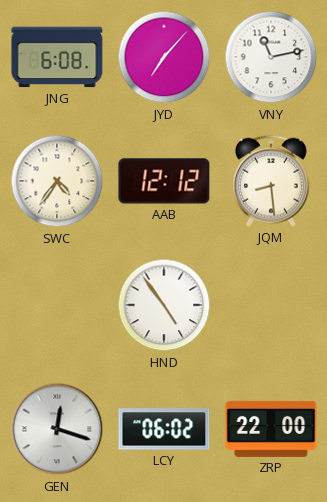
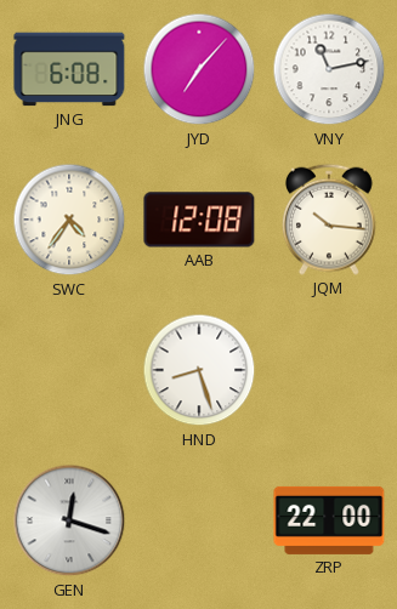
AAB: 12:12 -> 12:08 (199, 220)
JQM: 8:29 -> 10:16 (329, 220)
HND: 4:54 -> 8:27 (199, 370)
LCY: 06:02 -> none (164, 429)
